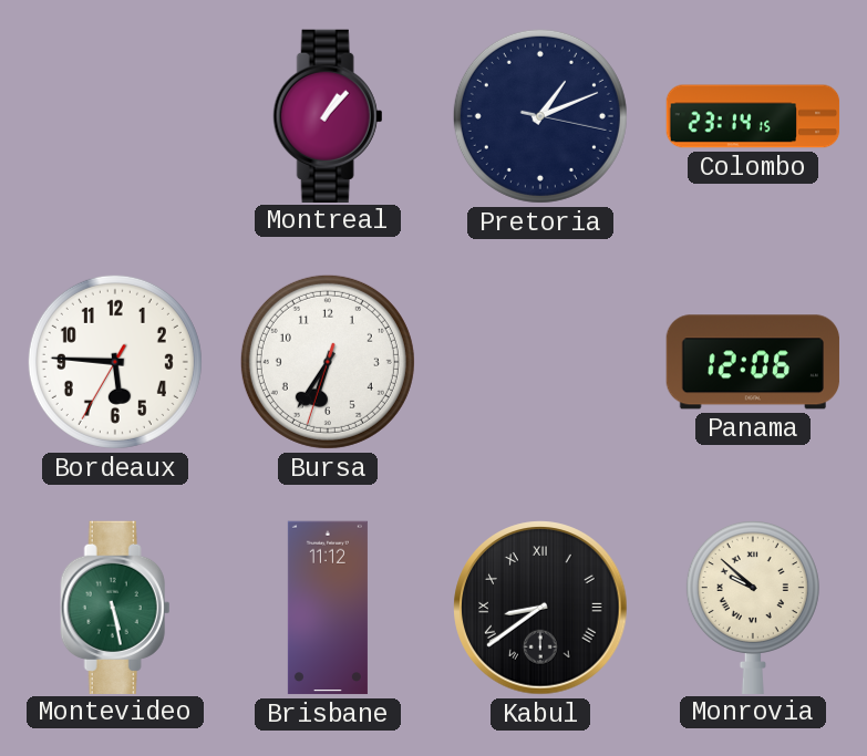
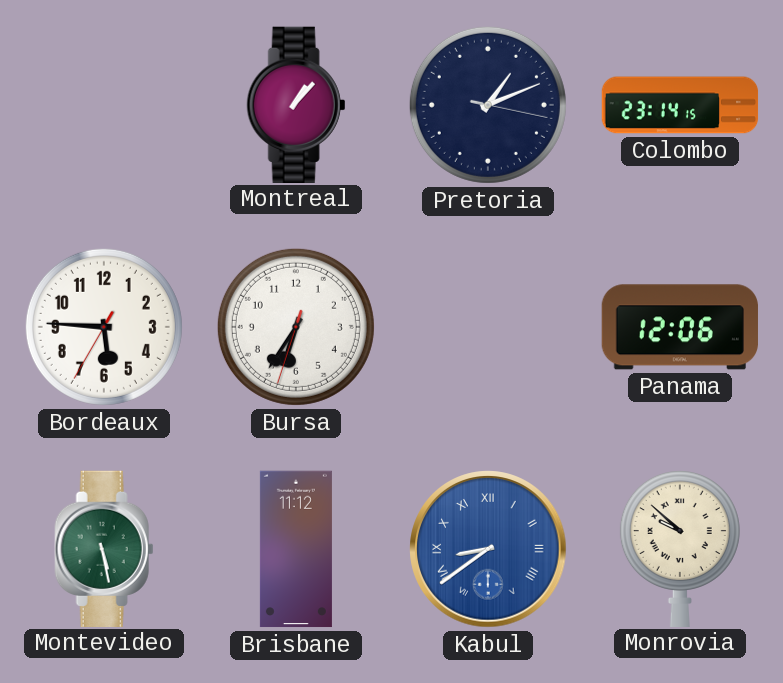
Kabul dial: black -> blue (488, 549)
